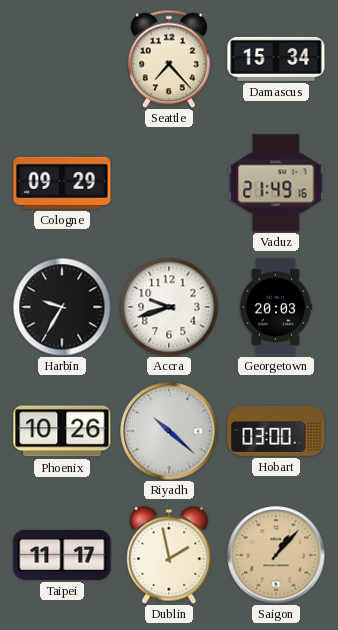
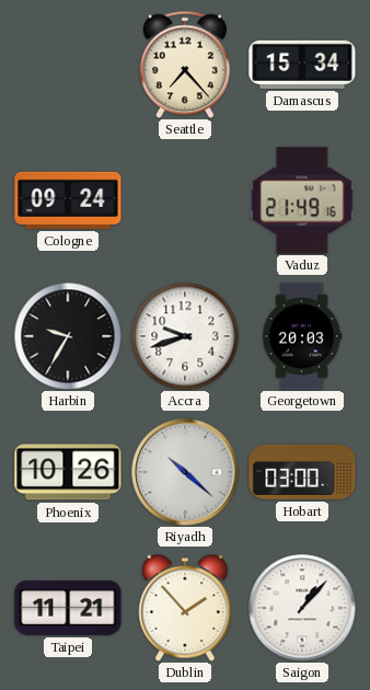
Cologne: 09:29 -> 09:24 (68, 200)
Taipei: 11:17 -> 11:21 (68, 608)
Dublin: 1:58 -> 1:53 (185, 608)
Saigon dial: champagne -> white (302, 608)
